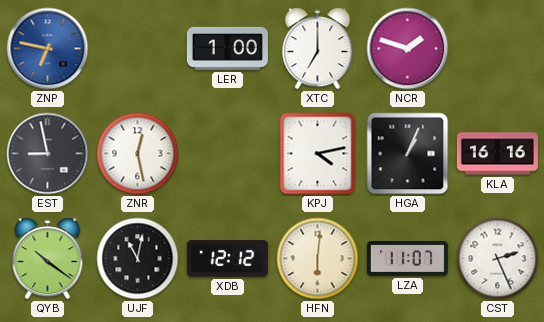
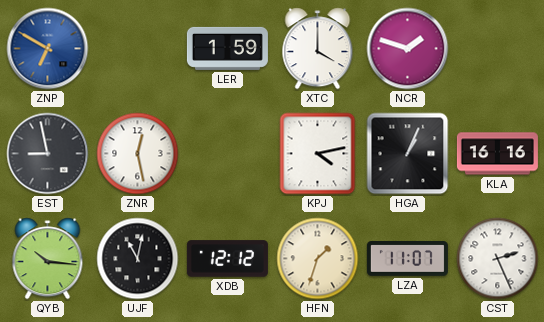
ZNP: 6:47 -> 6:50 (48, 49)
LER: 1:00 -> 1:59 (227, 48)
XTC: 7:00 -> 4:00 (318, 49)
QYB: 10:21 -> 10:16 (48, 259)
HFN: 6:01 -> 1:33 (318, 259)
